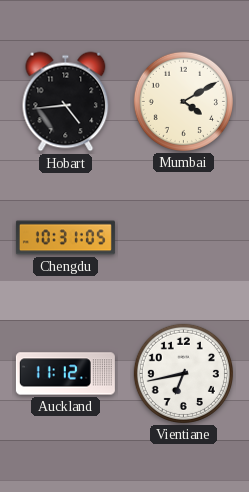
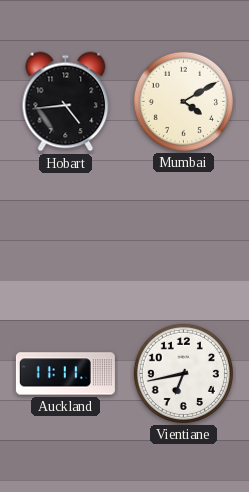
Chengdu: 10:31 -> none (65, 238)
Auckland: 11:12 -> 11:11 (65, 374)
